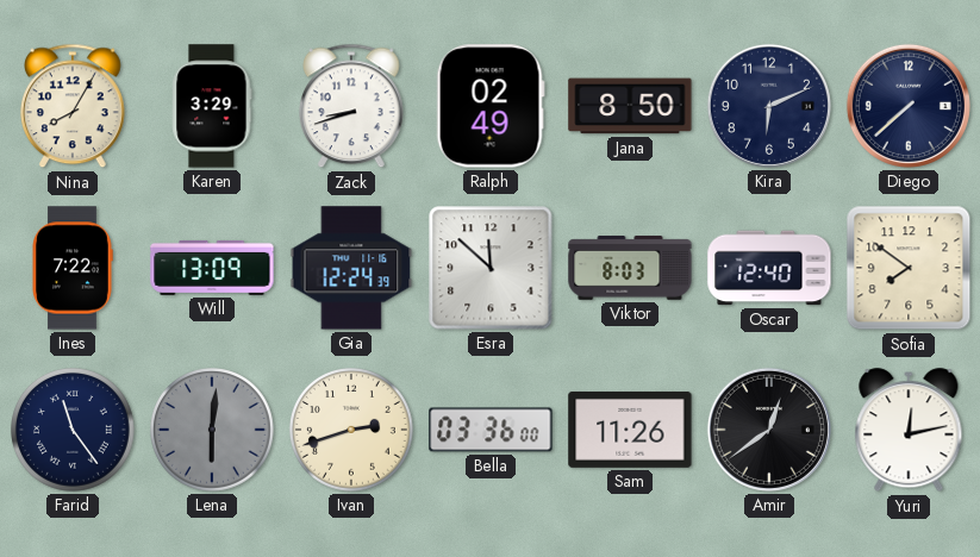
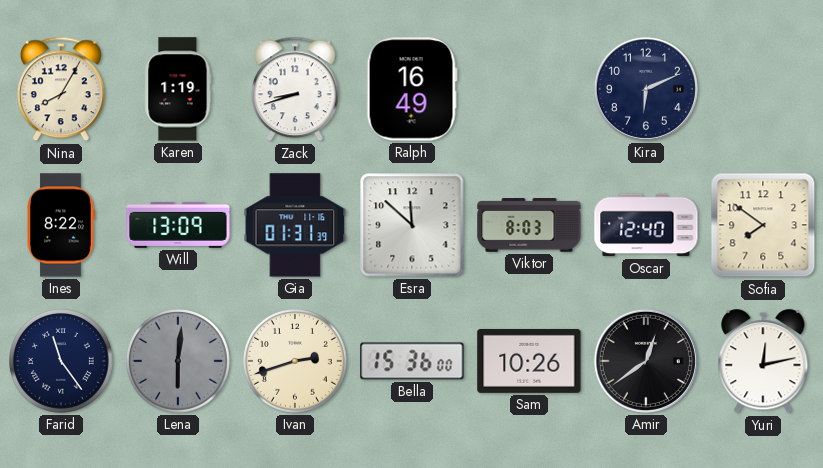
Karen: 3:29 -> 1:19 (178, 89)
Ralph: 02:49 -> 16:49 (412, 89)
Jana: 8:50 -> none (630, 106)
Diego: 7:38 -> none (909, 106)
Ines: 7:22 -> 8:22 (61, 225)
Gia: 12:24 -> 01:31 (295, 225)
Bella: 03:36 -> 15:36 (412, 361)
Sam: 11:26 -> 10:26 (529, 361)
